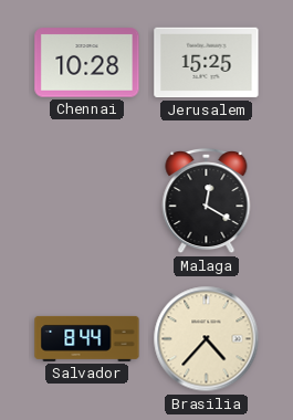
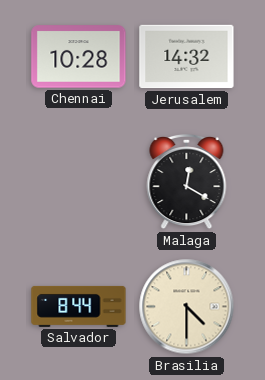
Jerusalem: 15:25 -> 14:32 (187, 57)
Brasilia: 4:37 -> 4:30 (187, 307)
